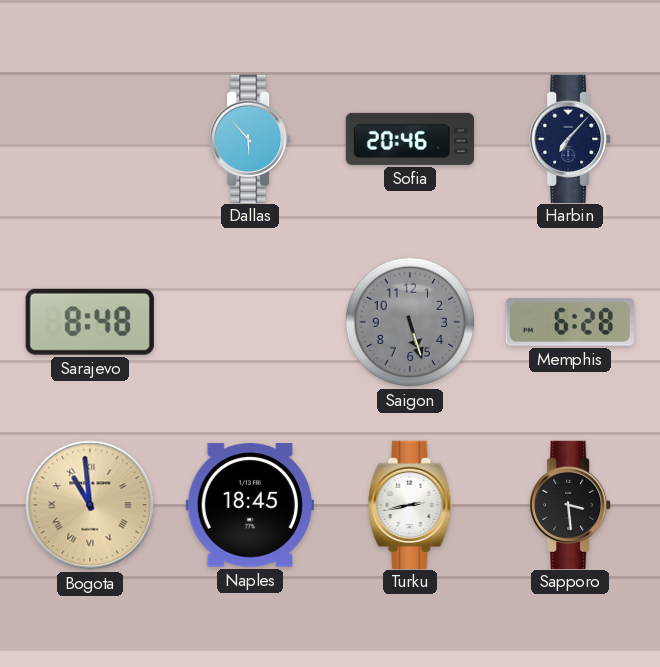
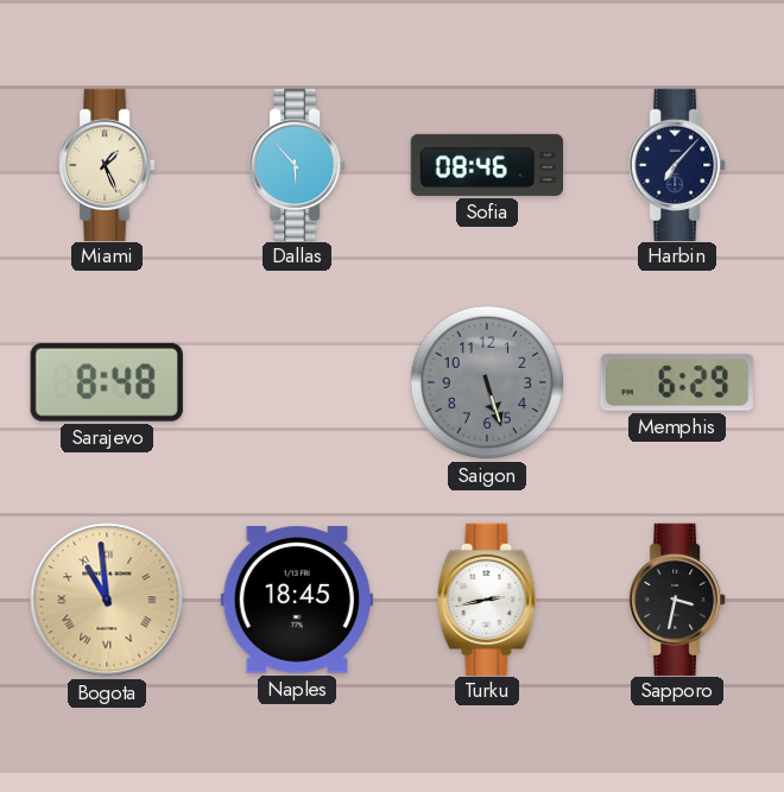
Miami: none -> 1:26 (107, 164)
Sofia: 20:46 -> 08:46 (486, 165)
Memphis: 6:28 -> 6:29 (677, 382)
Sapporo: 3:29 -> 3:32 (677, 598)
